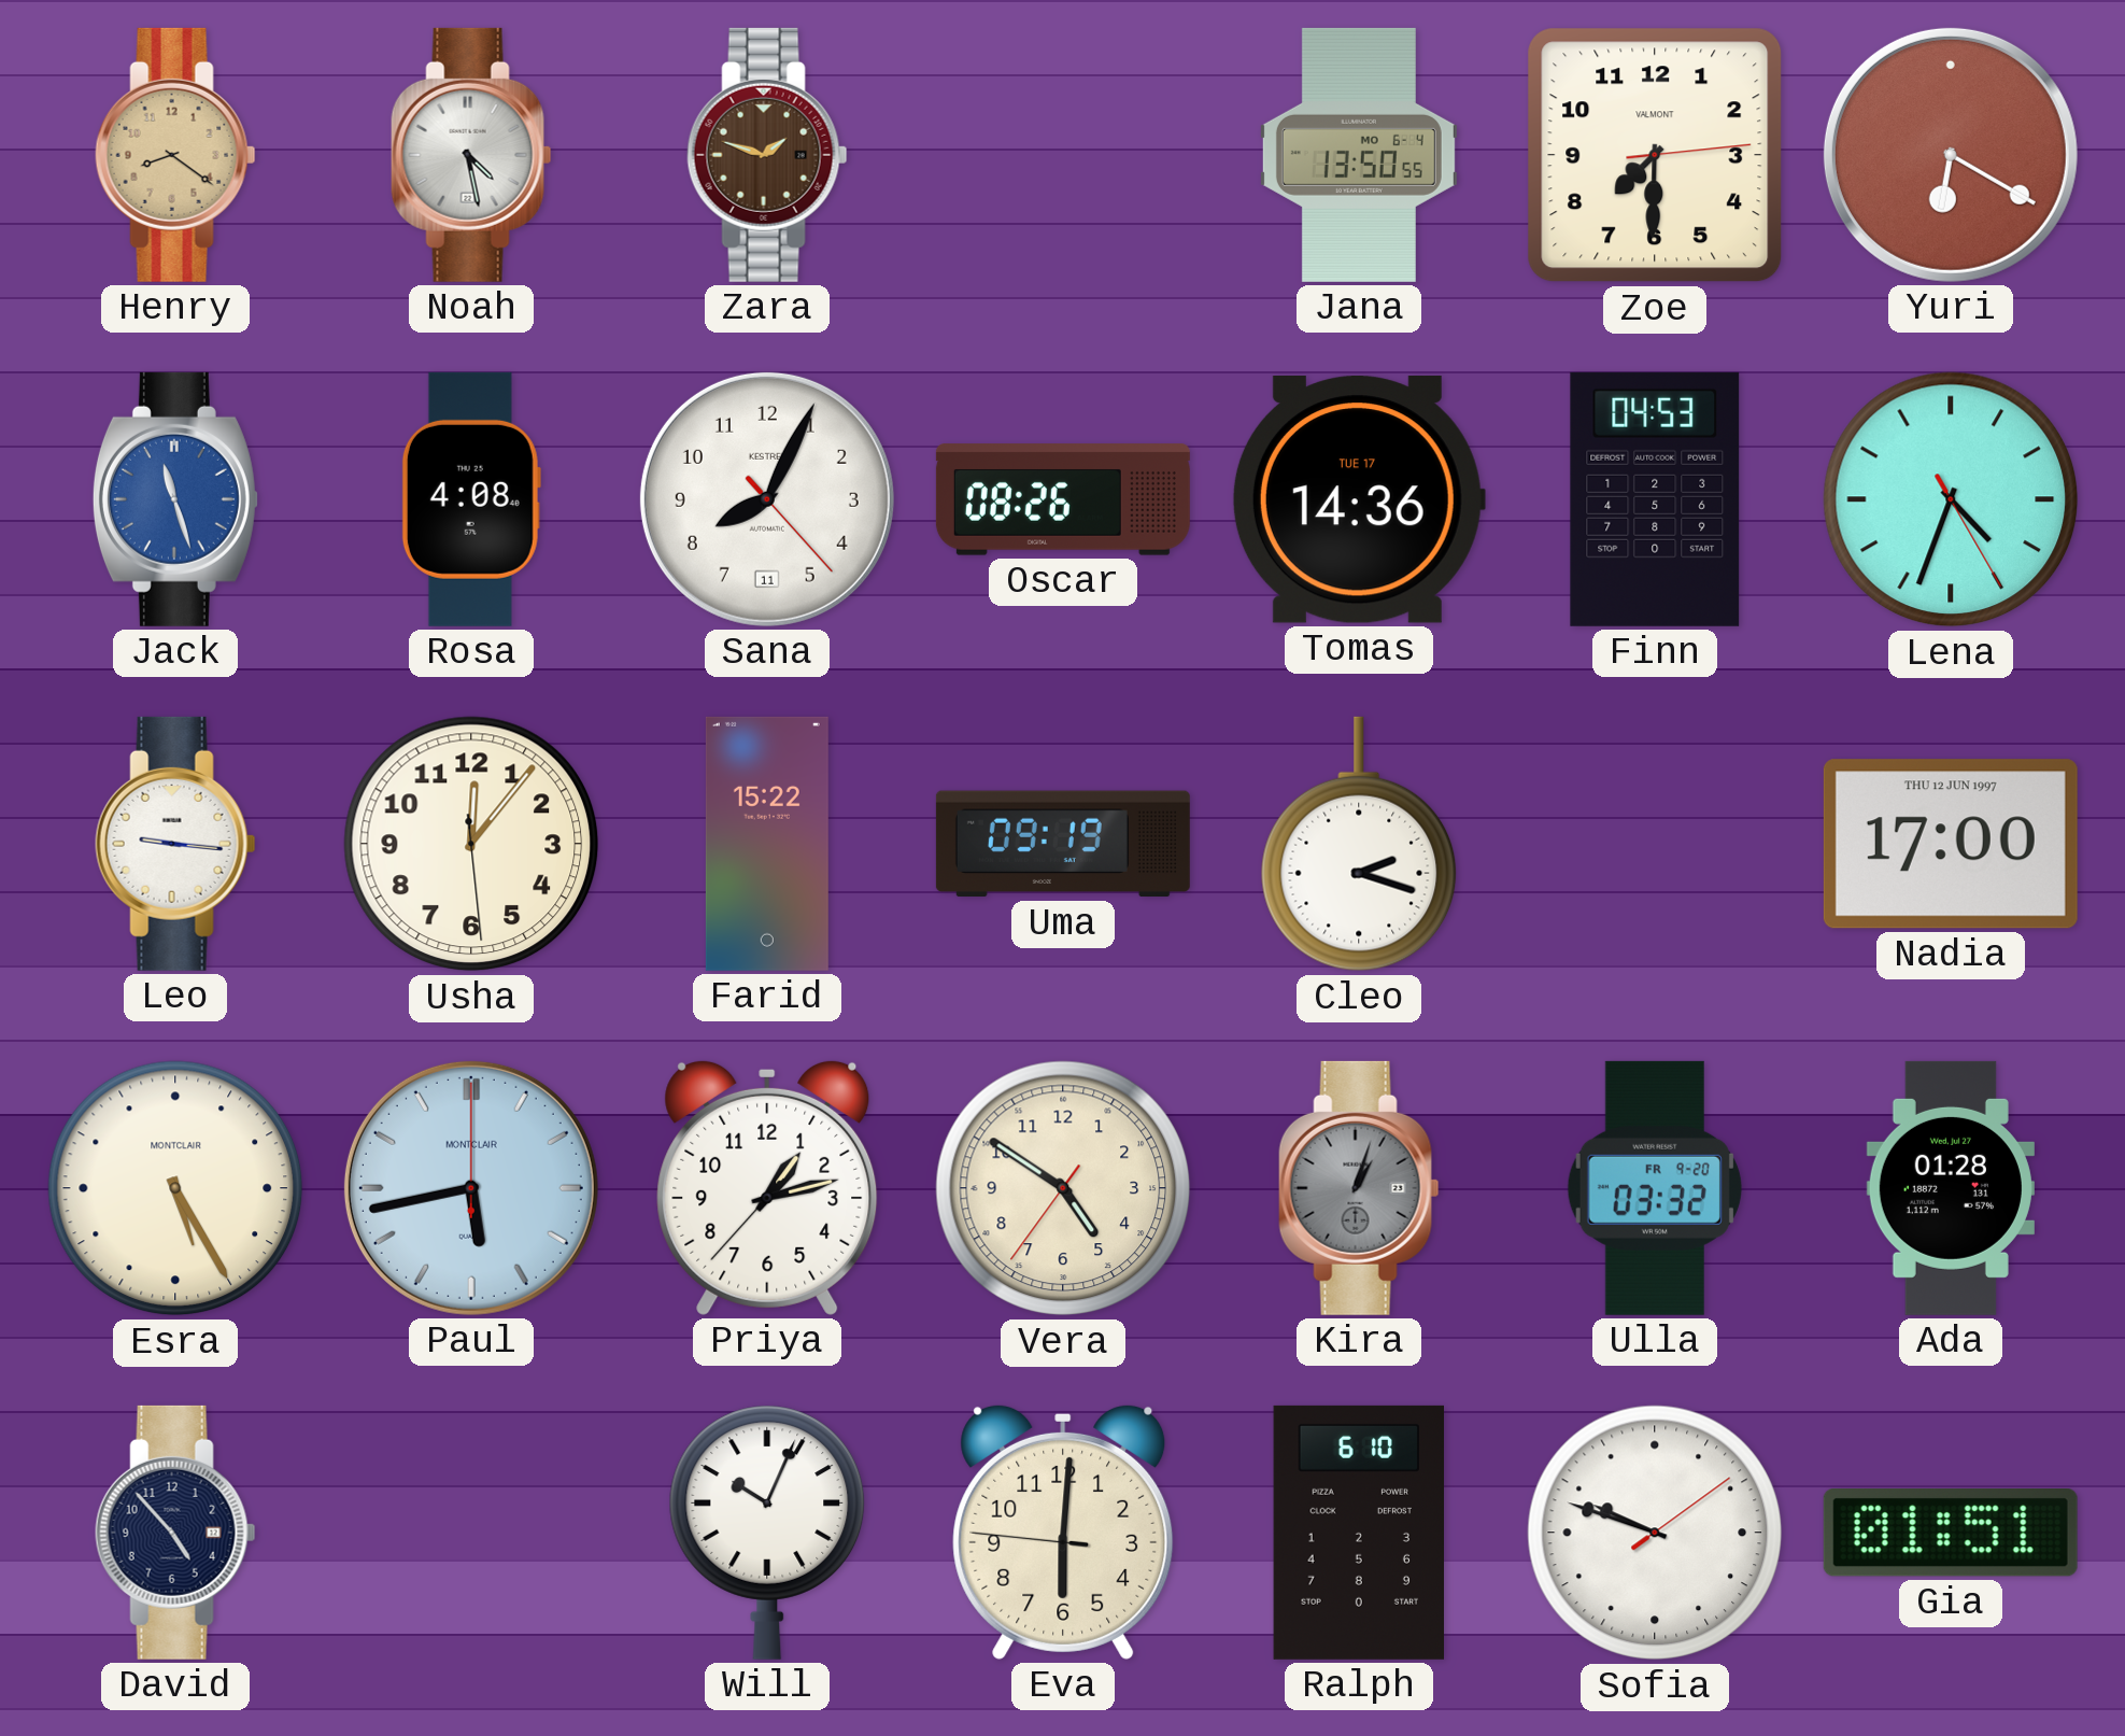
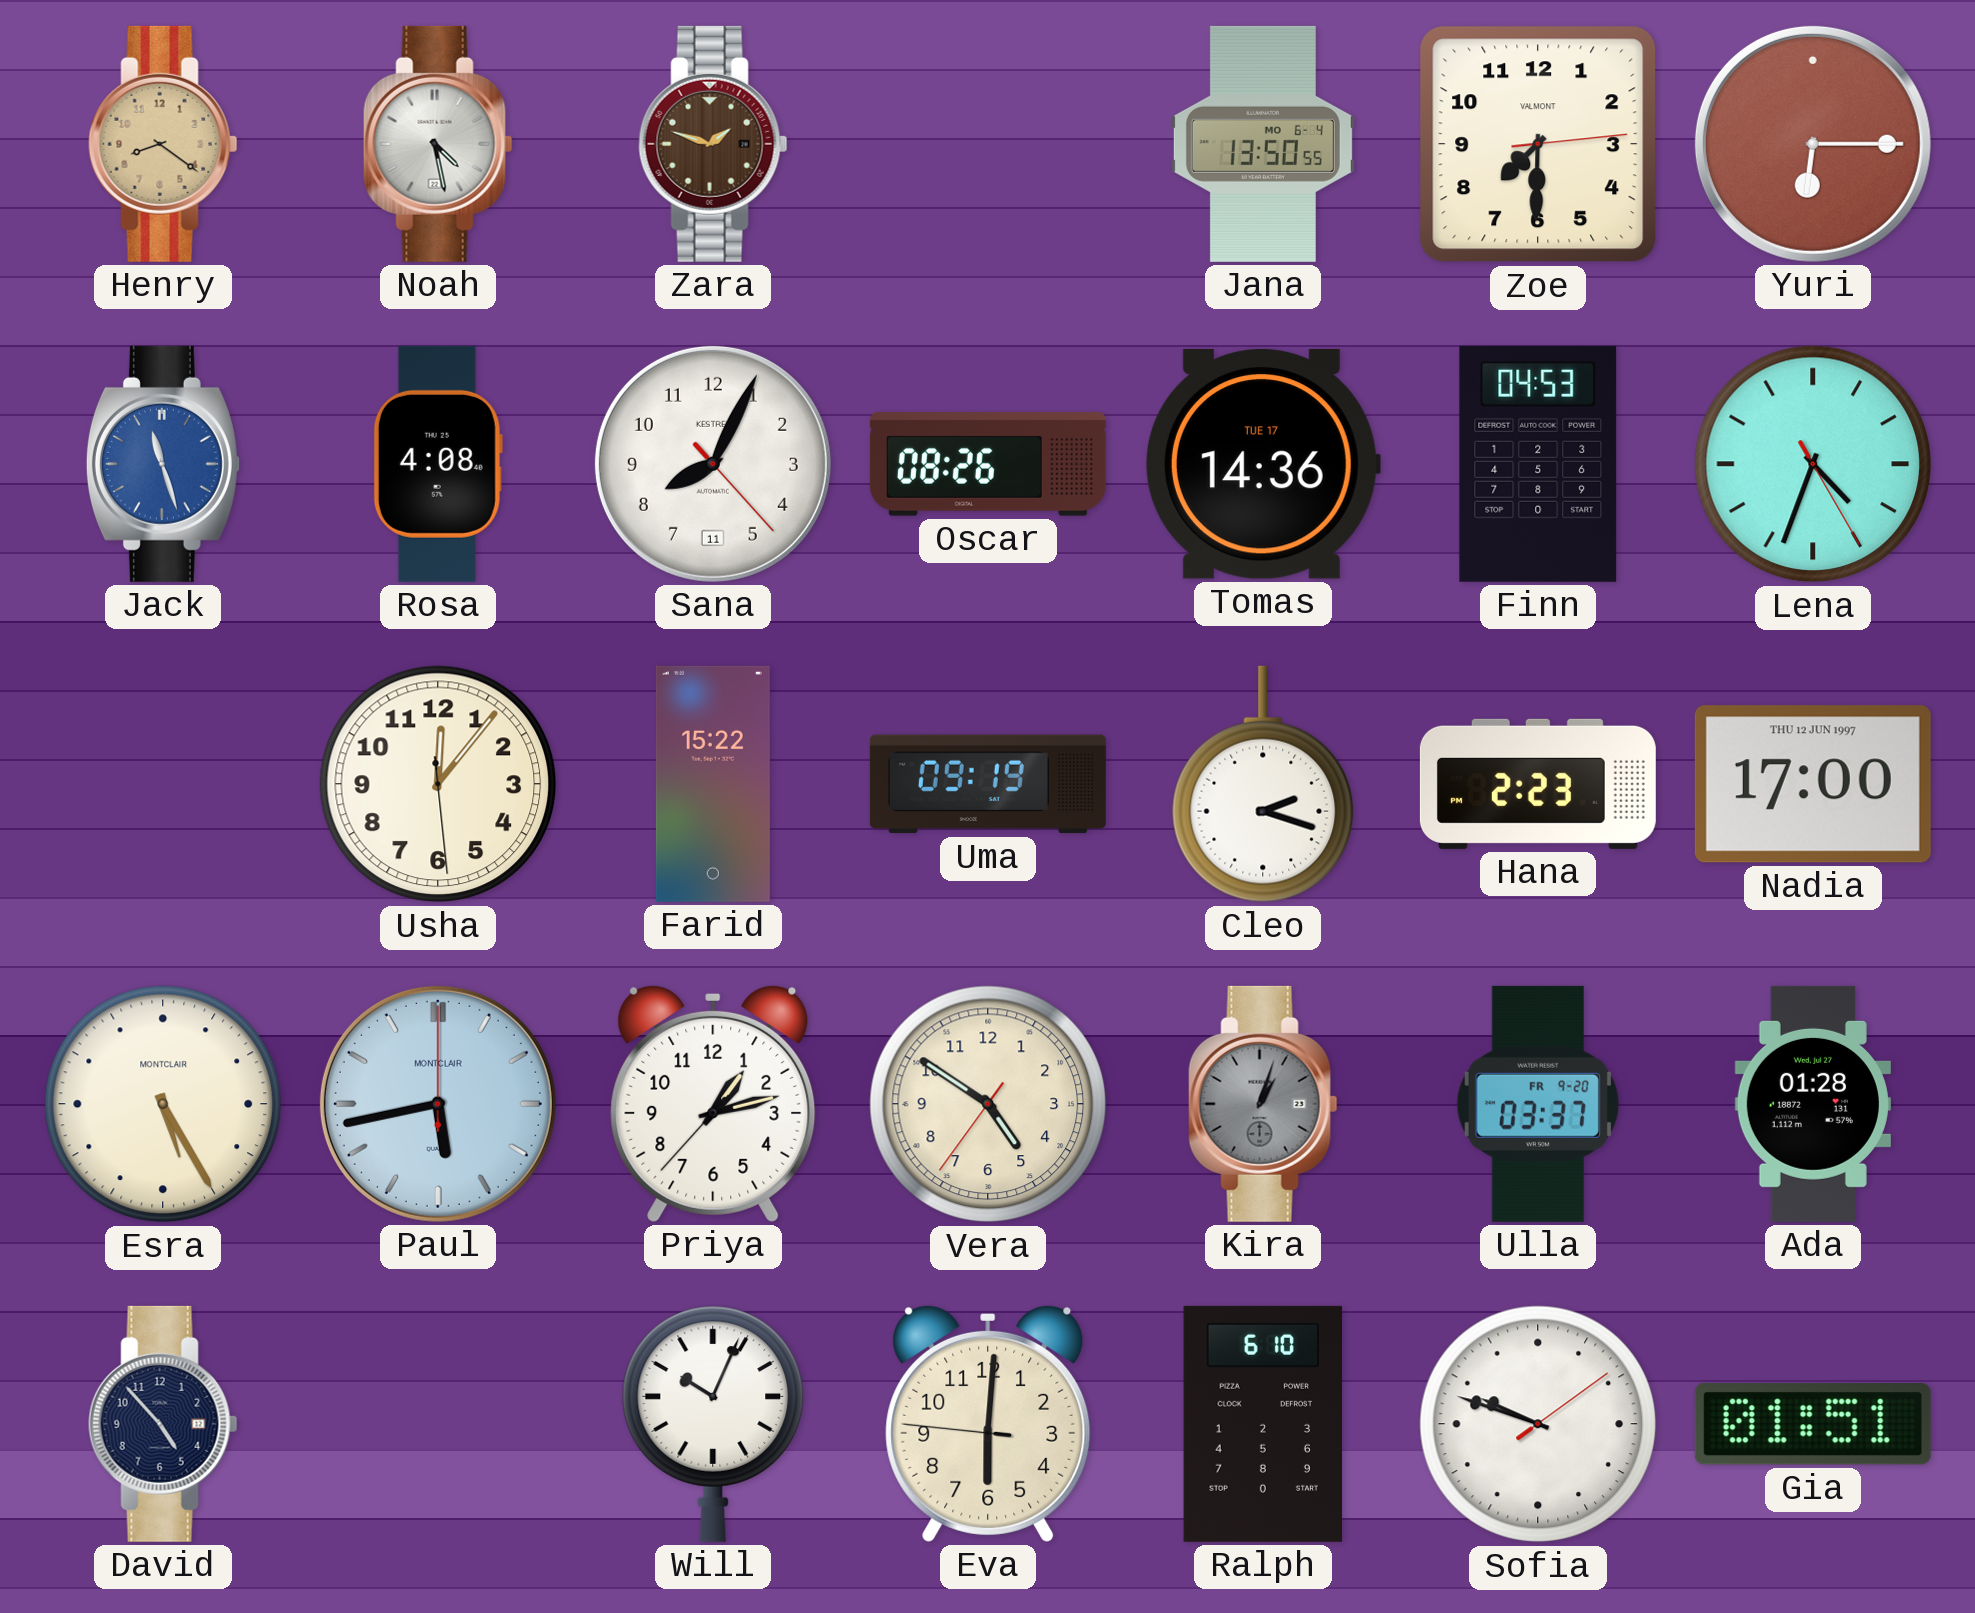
Yuri: 6:20 -> 6:15 (1813, 144)
Leo: 9:16 -> none (175, 844)
Hana: none -> 2:23 (1538, 784)
Ulla: 03:32 -> 03:37 (1538, 1104)
